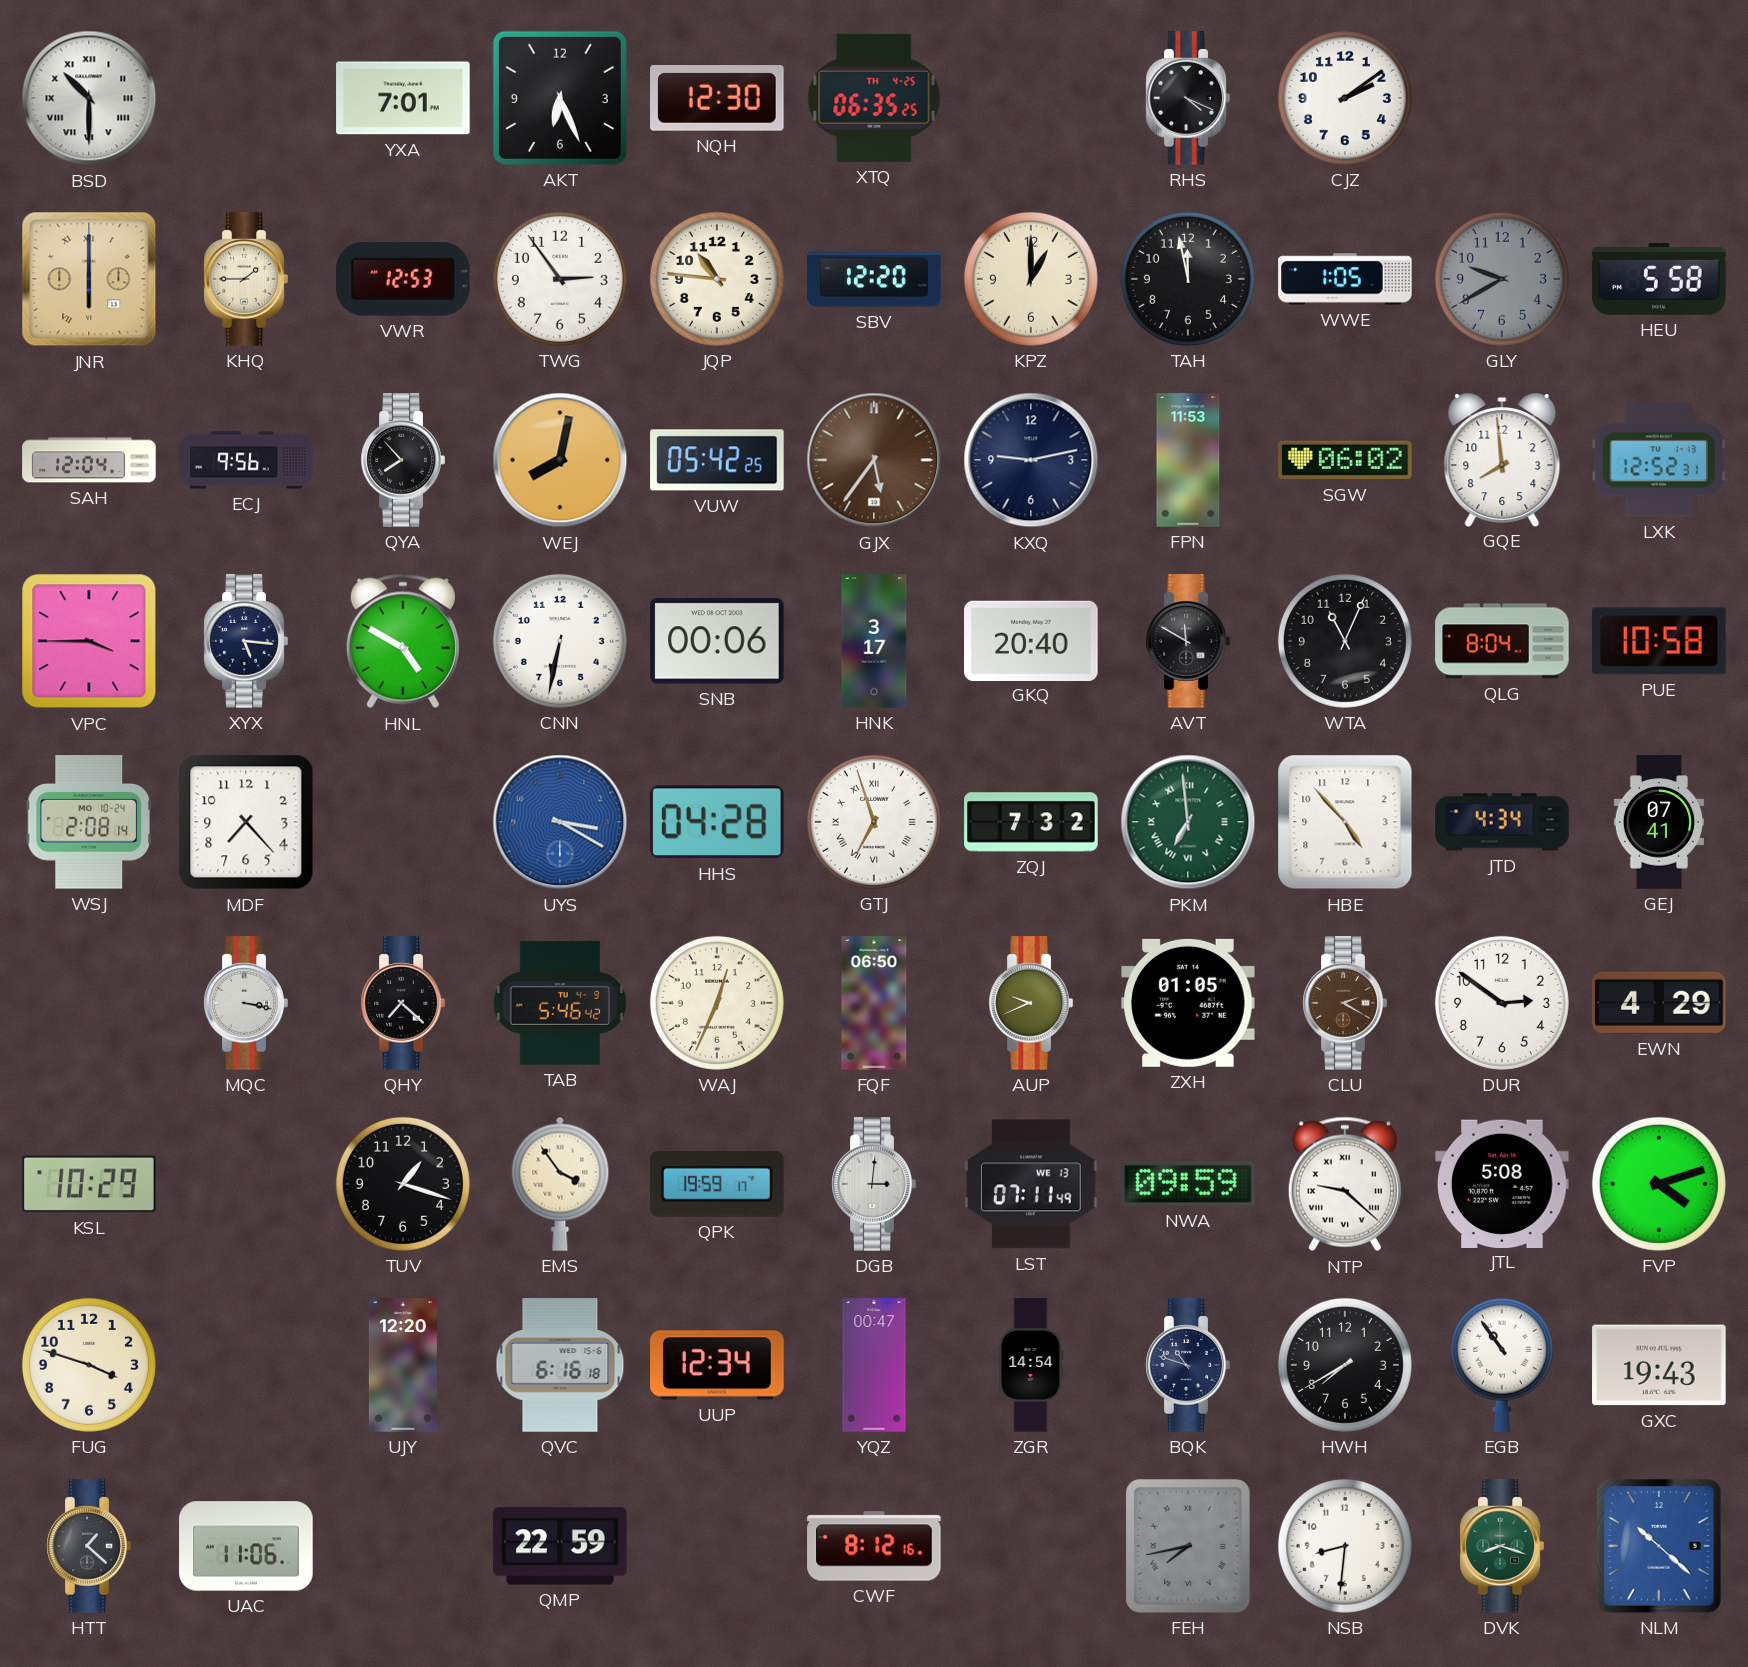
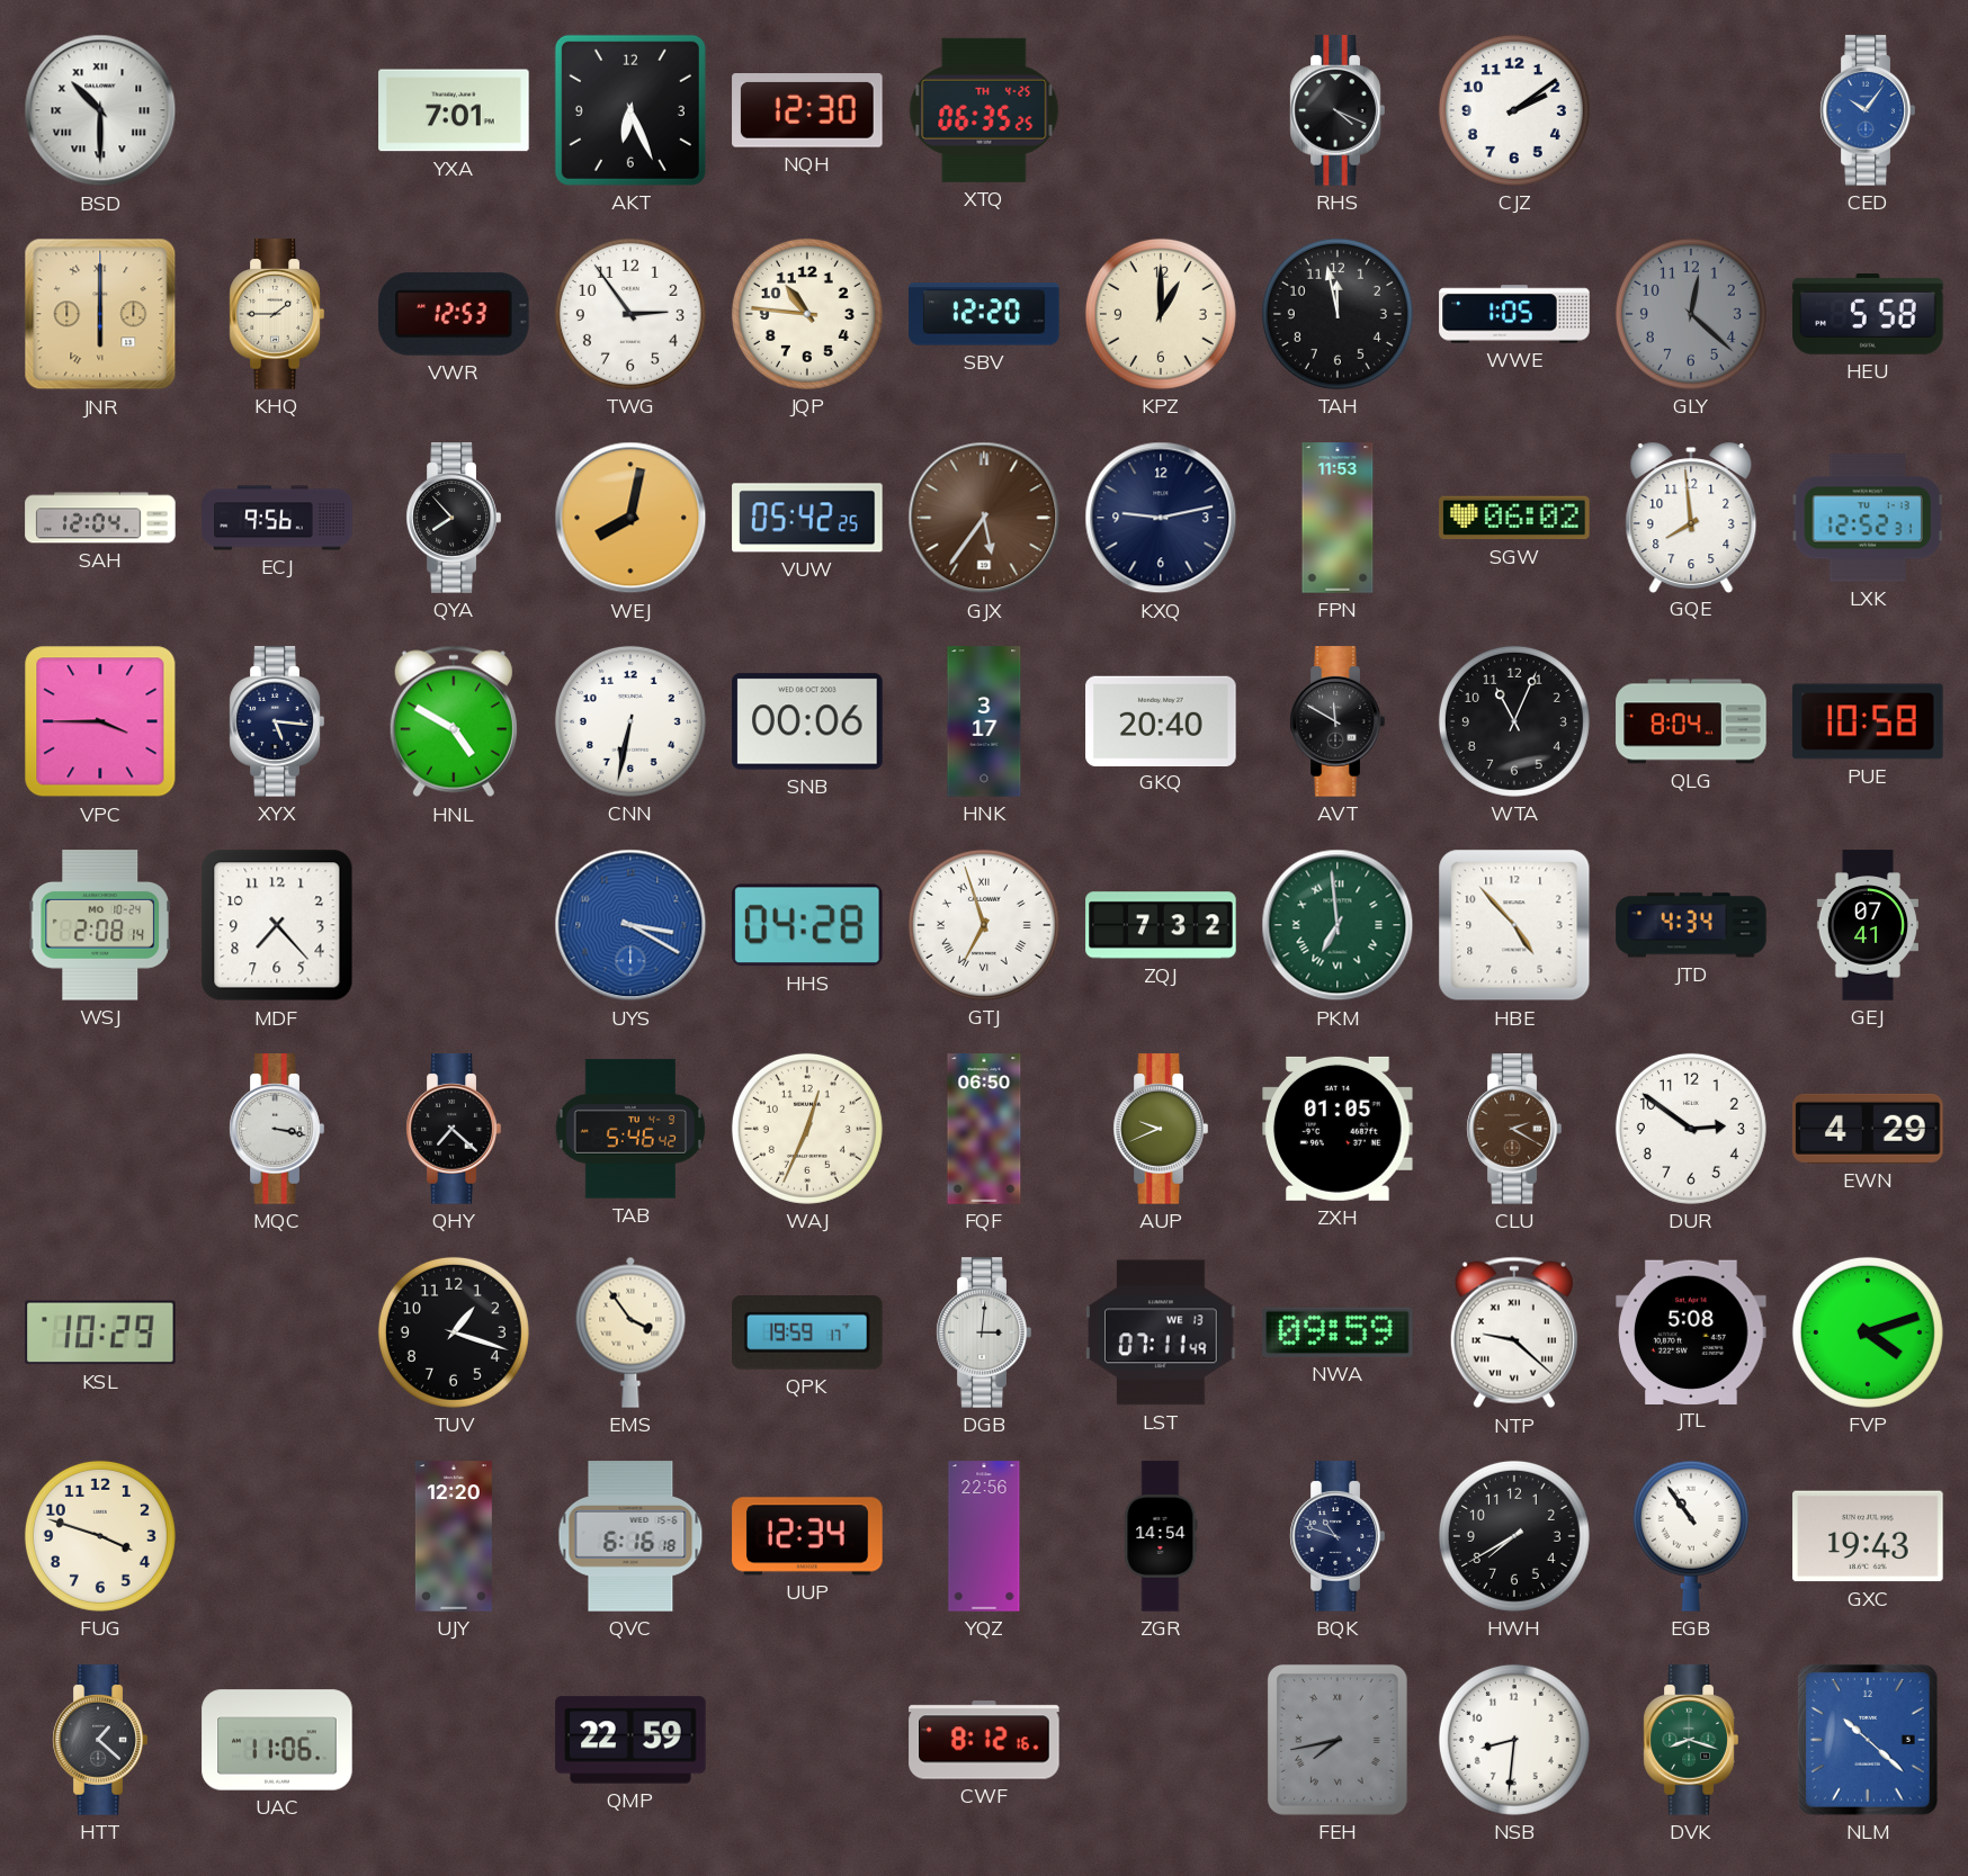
CED: none -> 10:06 (1868, 110)
GLY: 9:40 -> 12:22 (1691, 314)
YQZ: 00:47 -> 22:56 (984, 1536)
